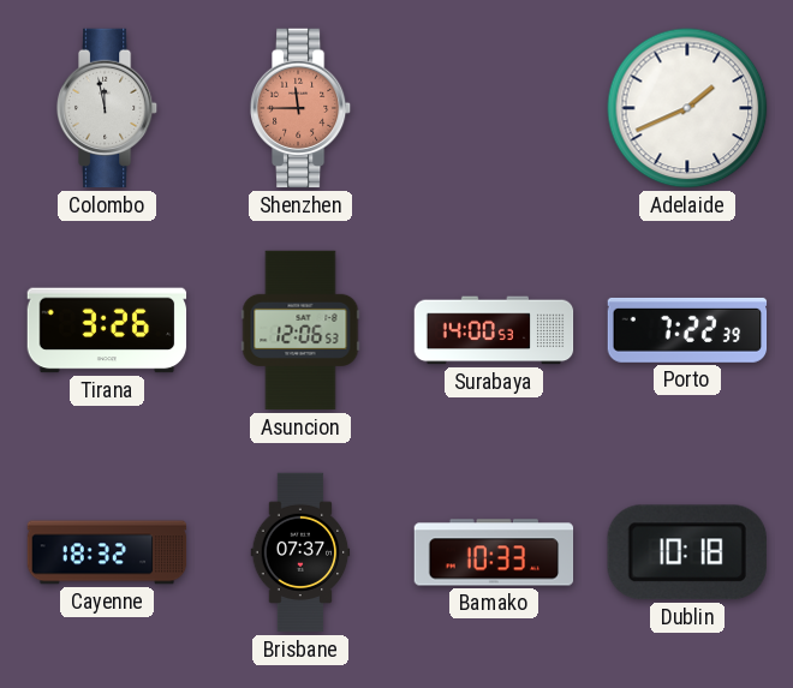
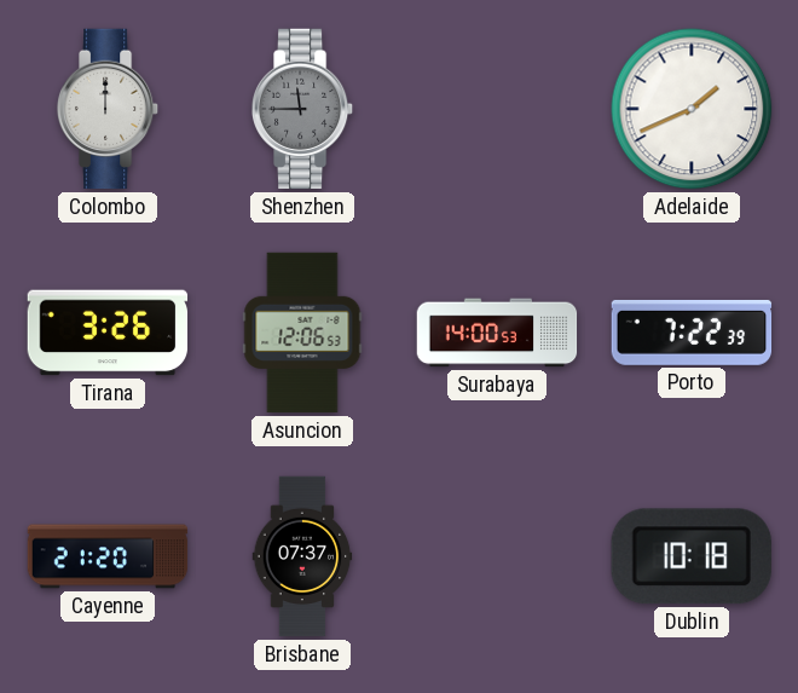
Colombo: 11:58 -> 12:00 (108, 109)
Shenzhen dial: salmon -> grey (302, 109)
Cayenne: 18:32 -> 21:20 (108, 556)
Bamako: 10:33 -> none (494, 552)
